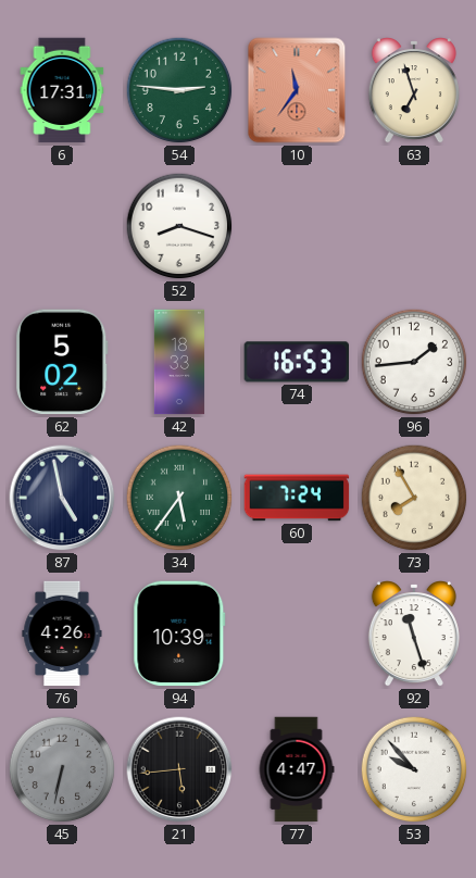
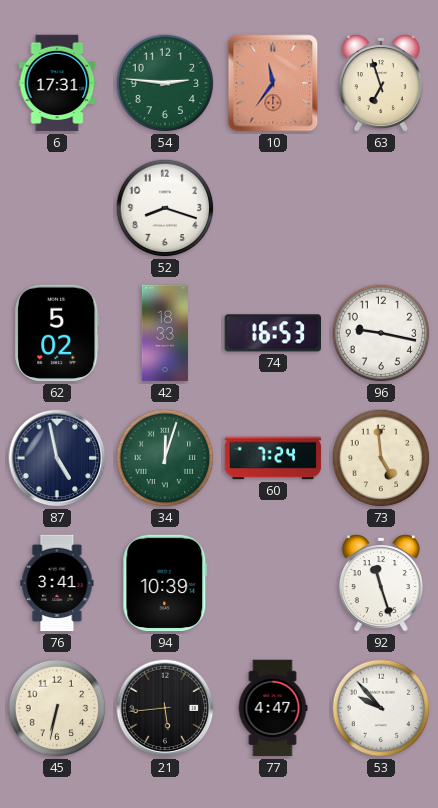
96: 1:44 -> 9:17 (381, 333)
34: 5:36 -> 12:03 (165, 458)
73: 7:55 -> 4:59 (381, 458)
76: 4:26 -> 3:41 (57, 583)
45 dial: grey -> cream (57, 708)
